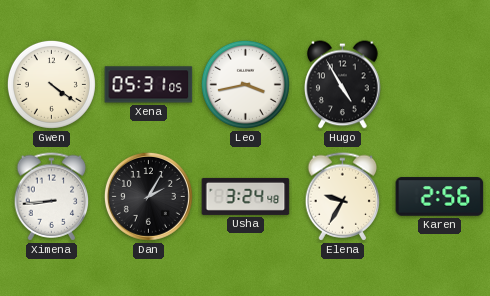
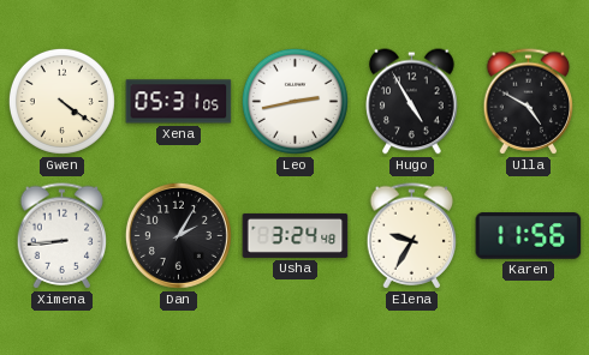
Leo: 3:43 -> 2:43 (294, 101)
Ulla: none -> 4:50 (529, 102)
Karen: 2:56 -> 11:56 (529, 236)
